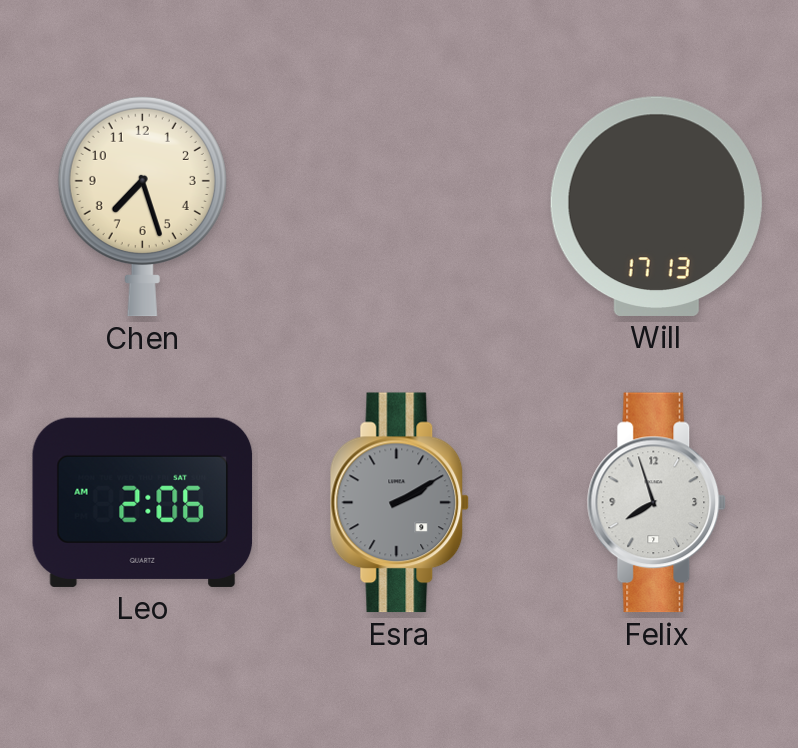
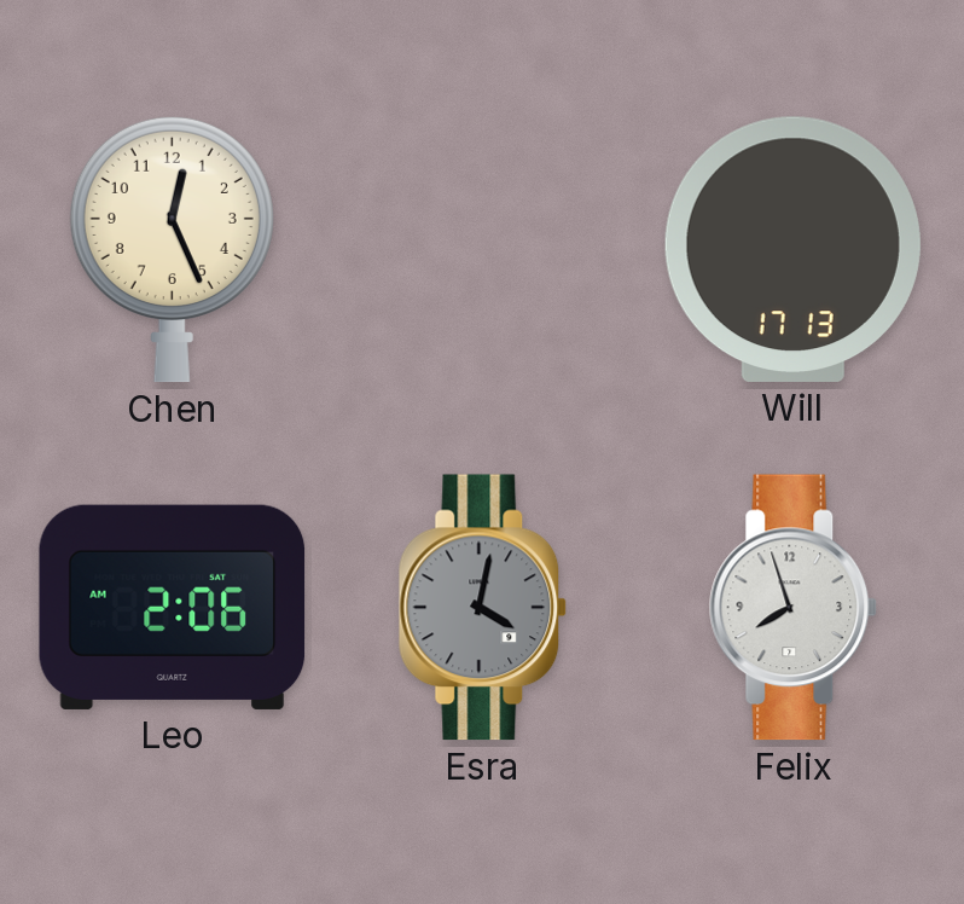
Chen: 7:27 -> 12:26 (172, 249)
Esra: 2:10 -> 4:02 (483, 608)
